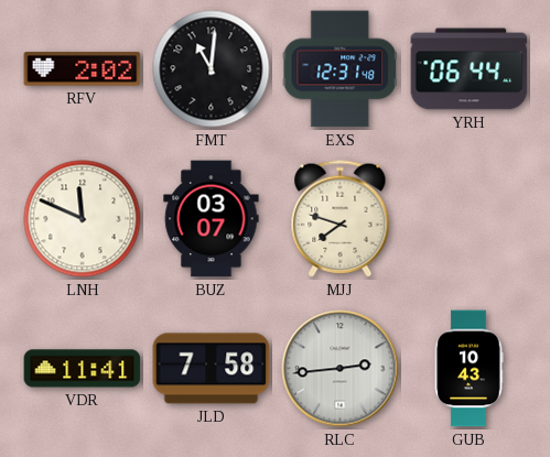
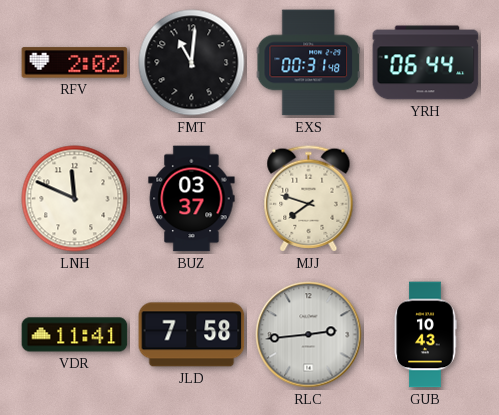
EXS: 12:31 -> 00:31 (308, 63)
BUZ: 03:07 -> 03:37 (192, 199)
